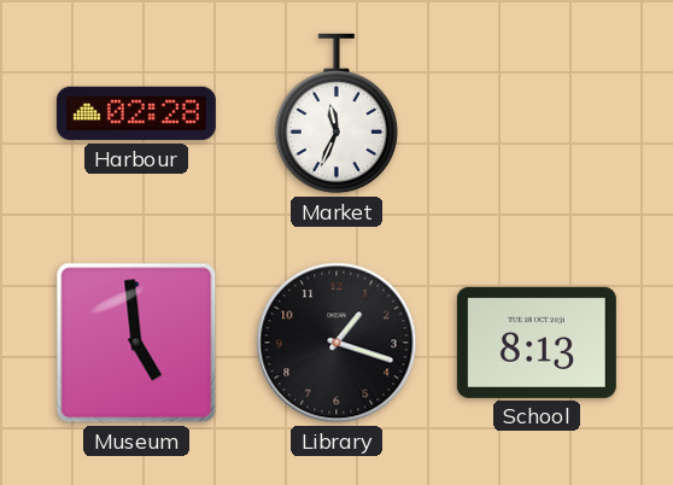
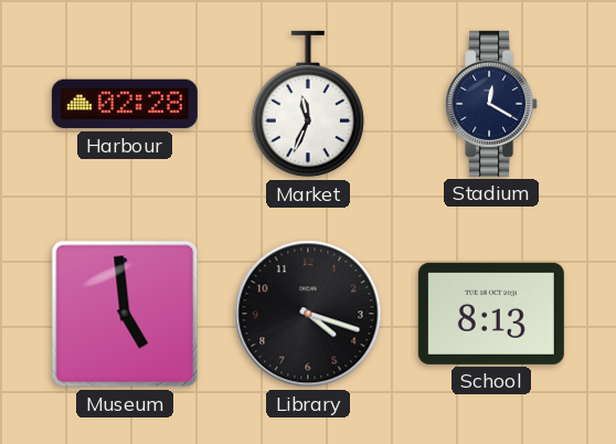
Stadium: none -> 12:20 (492, 104)
Library: 1:18 -> 4:18 (308, 314)
